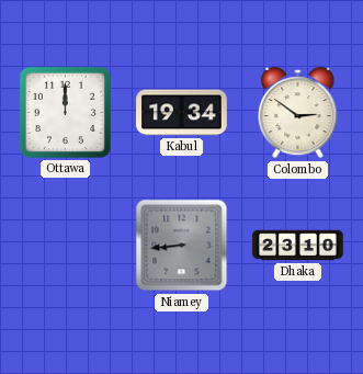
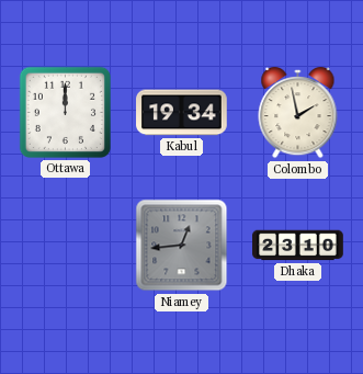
Colombo: 2:51 -> 1:58 (298, 113)
Niamey: 8:44 -> 12:44 (182, 246)
